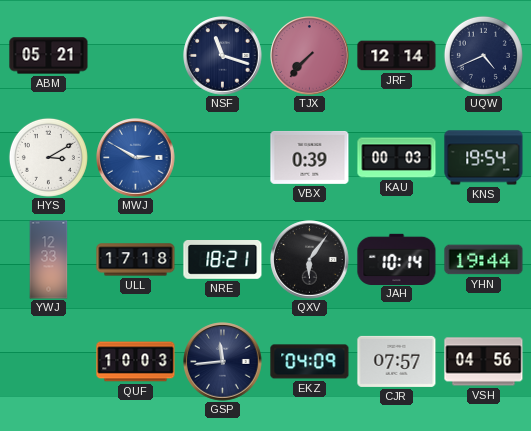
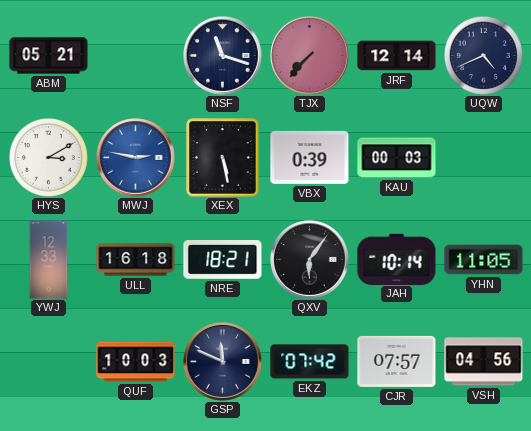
MWJ: 2:50 -> 2:47 (136, 158)
XEX: none -> 5:28 (223, 158)
KNS: 19:54 -> none (484, 158)
ULL: 17:18 -> 16:18 (136, 260)
YHN: 19:44 -> 11:05 (484, 260)
GSP: 11:44 -> 11:49 (223, 362)
EKZ: 04:09 -> 07:42 (310, 362)
